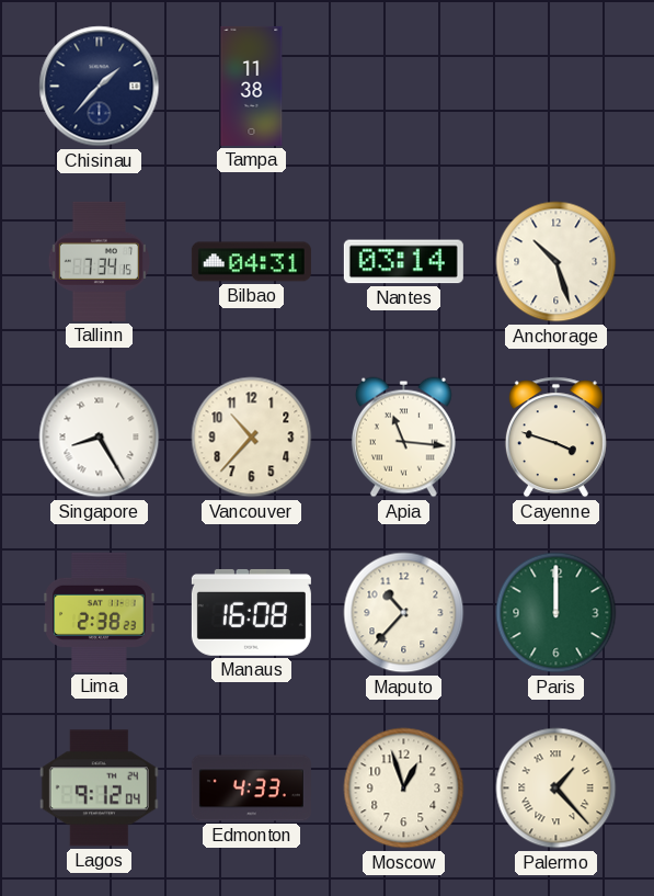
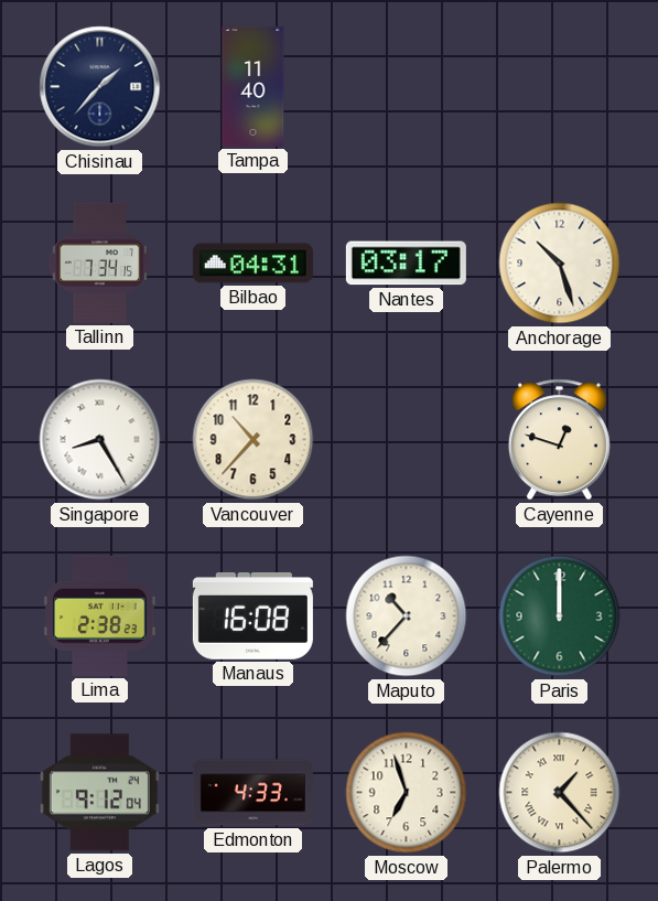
Tampa: 11:38 -> 11:40 (254, 86)
Nantes: 03:14 -> 03:17 (406, 264)
Apia: 11:16 -> none (403, 438)
Cayenne: 3:48 -> 12:48 (559, 440)
Moscow: 12:57 -> 6:57 (407, 793)
